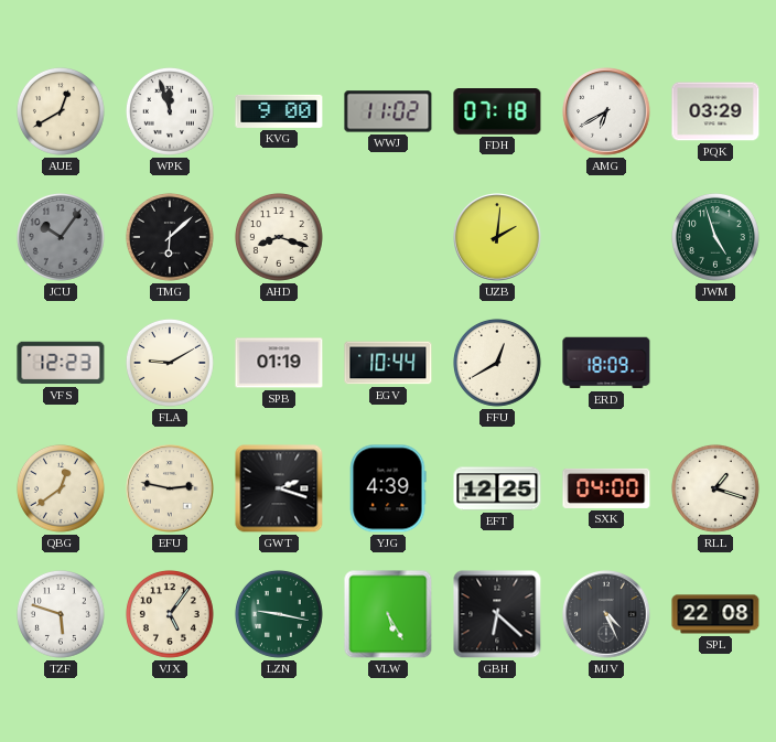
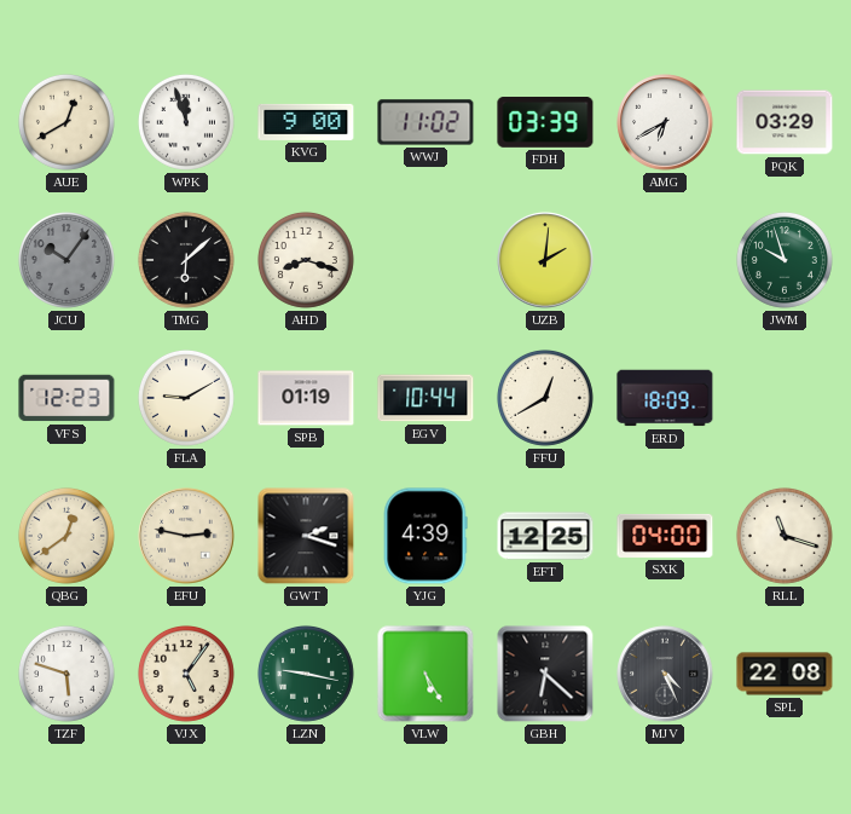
FDH: 07:18 -> 03:39 (545, 123)
JWM: 4:57 -> 9:57 (785, 260)
RLL: 1:18 -> 11:18 (785, 536)
